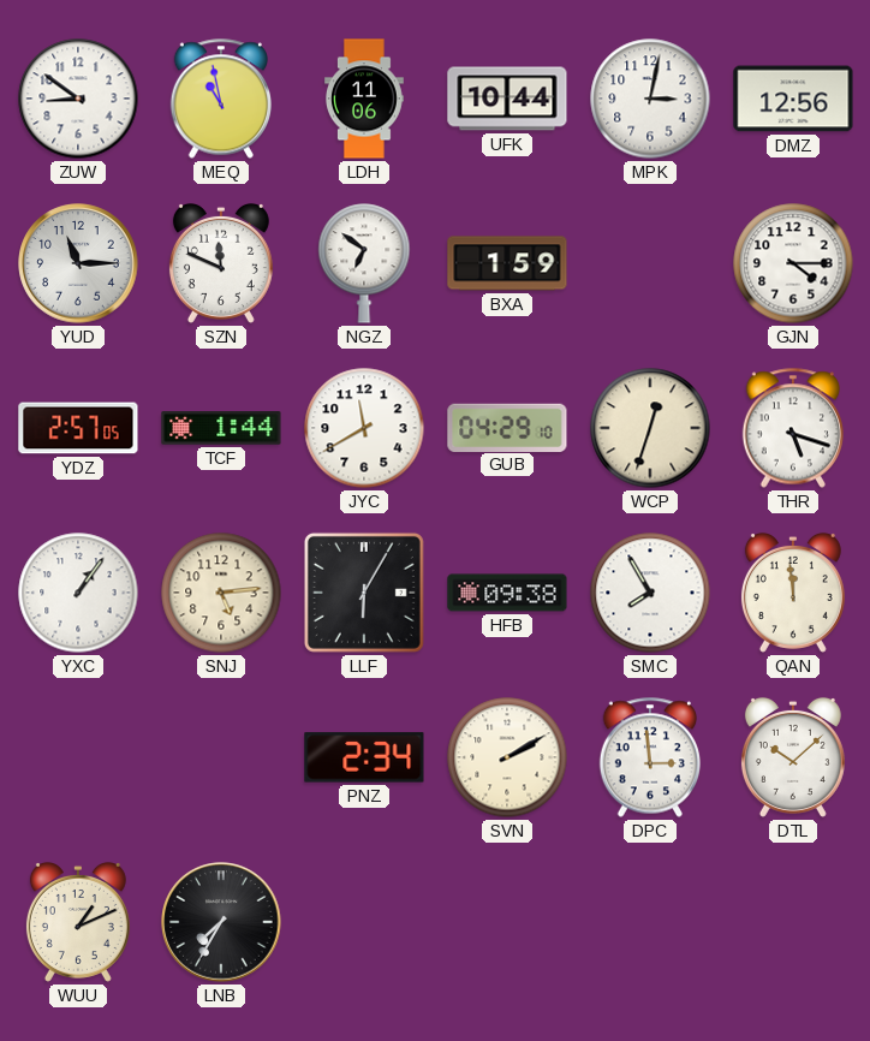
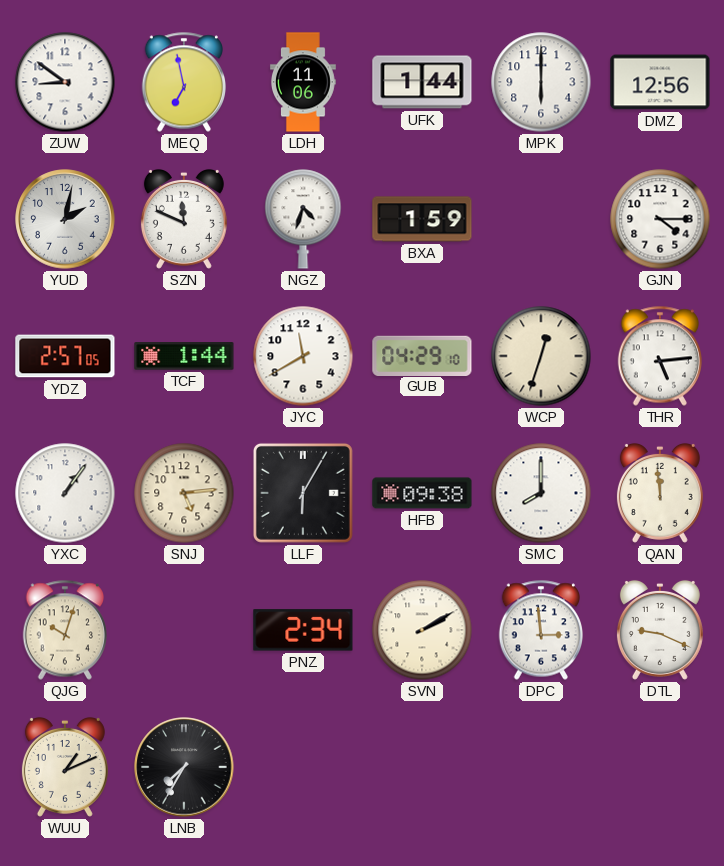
MEQ: 10:58 -> 6:58 (183, 82)
UFK: 10:44 -> 1:44 (422, 82)
MPK: 3:02 -> 6:00 (541, 82)
YUD: 11:15 -> 2:02 (65, 219)
NGZ: 6:51 -> 4:33 (303, 219)
THR: 5:18 -> 5:14 (659, 356)
SMC: 7:55 -> 8:00 (541, 493)
QJG: none -> 10:03 (64, 630)
DTL: 10:08 -> 9:19 (660, 630)
